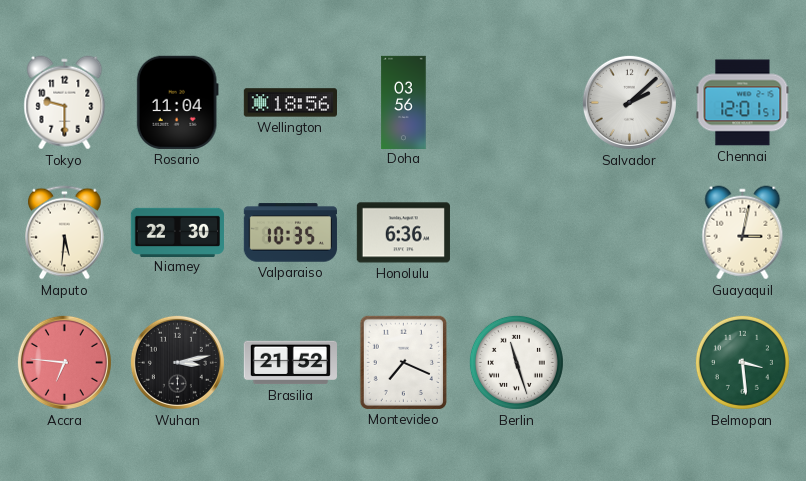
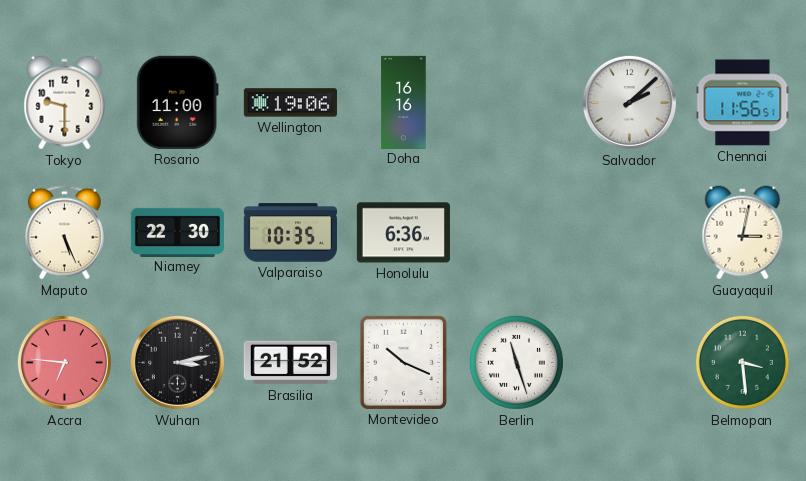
Rosario: 11:04 -> 11:00 (177, 102)
Wellington: 18:56 -> 19:06 (290, 103)
Doha: 03:56 -> 16:16 (404, 102)
Chennai: 12:01 -> 11:56 (743, 103)
Maputo: 5:31 -> 5:26 (65, 233)
Montevideo: 7:19 -> 10:19 (403, 362)
